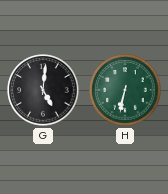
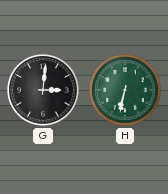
G: 5:01 -> 3:01 (43, 90)
